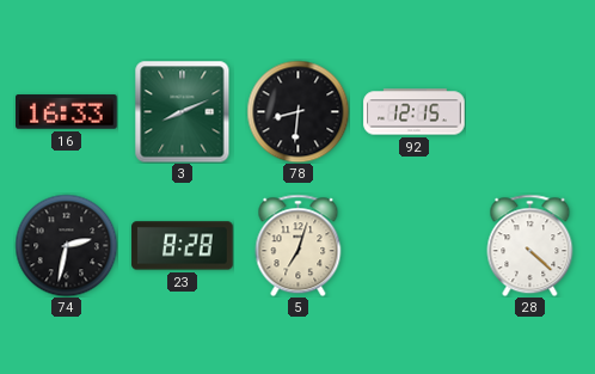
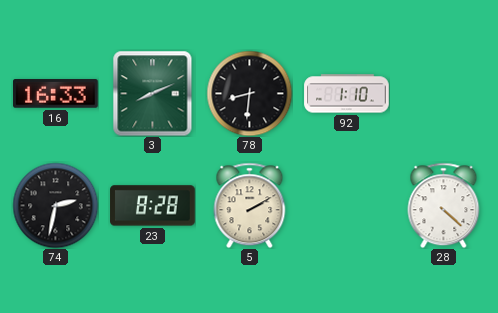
92: 12:15 -> 1:10 (347, 94)
5: 7:03 -> 2:10 (250, 205)
